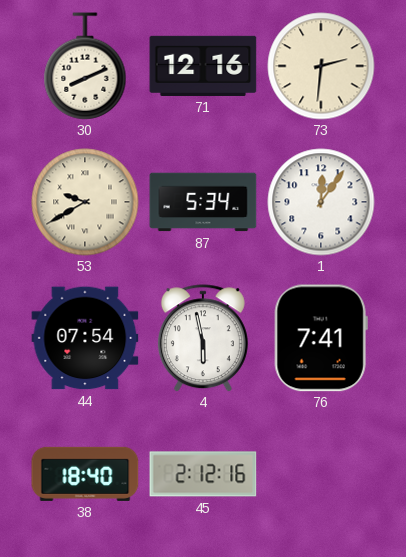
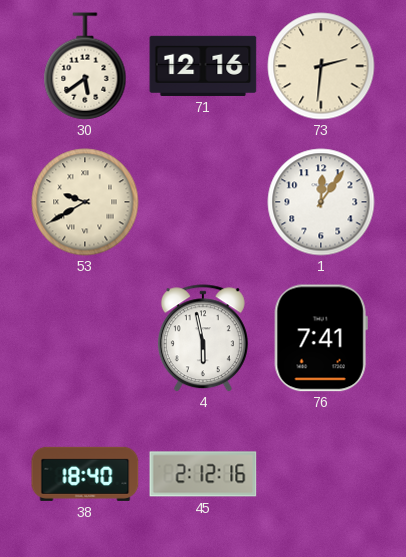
30: 8:11 -> 5:39 (85, 66)
87: 5:34 -> none (203, 202)
44: 07:54 -> none (85, 338)
